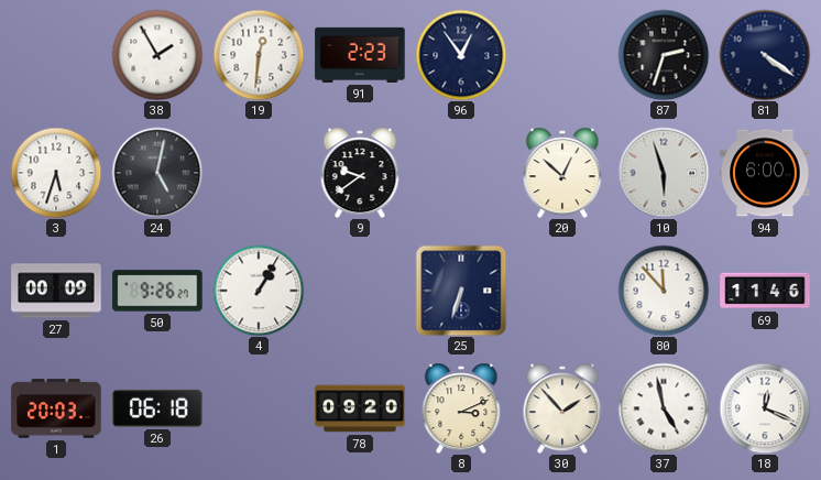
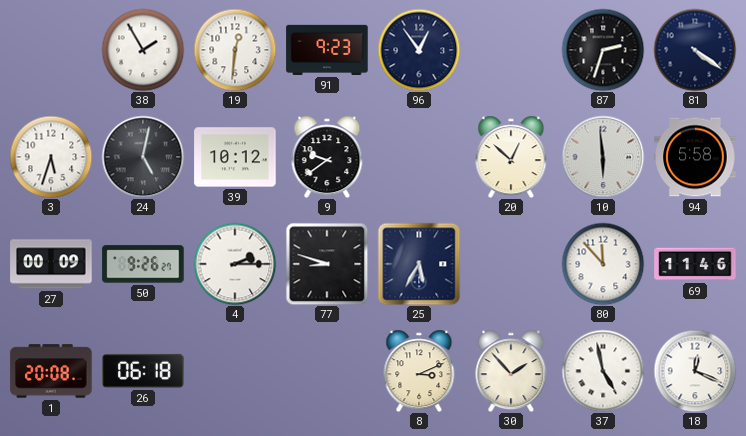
91: 2:23 -> 9:23 (327, 50)
39: none -> 10:12 (235, 157)
10: 5:57 -> 5:59 (603, 157)
94: 6:00 -> 5:58 (695, 157)
4: 1:05 -> 2:15 (235, 264)
77: none -> 8:48 (327, 264)
25: 6:33 -> 5:35 (419, 264)
1: 20:03 -> 20:08 (51, 371)
78: 09:20 -> none (360, 408)
